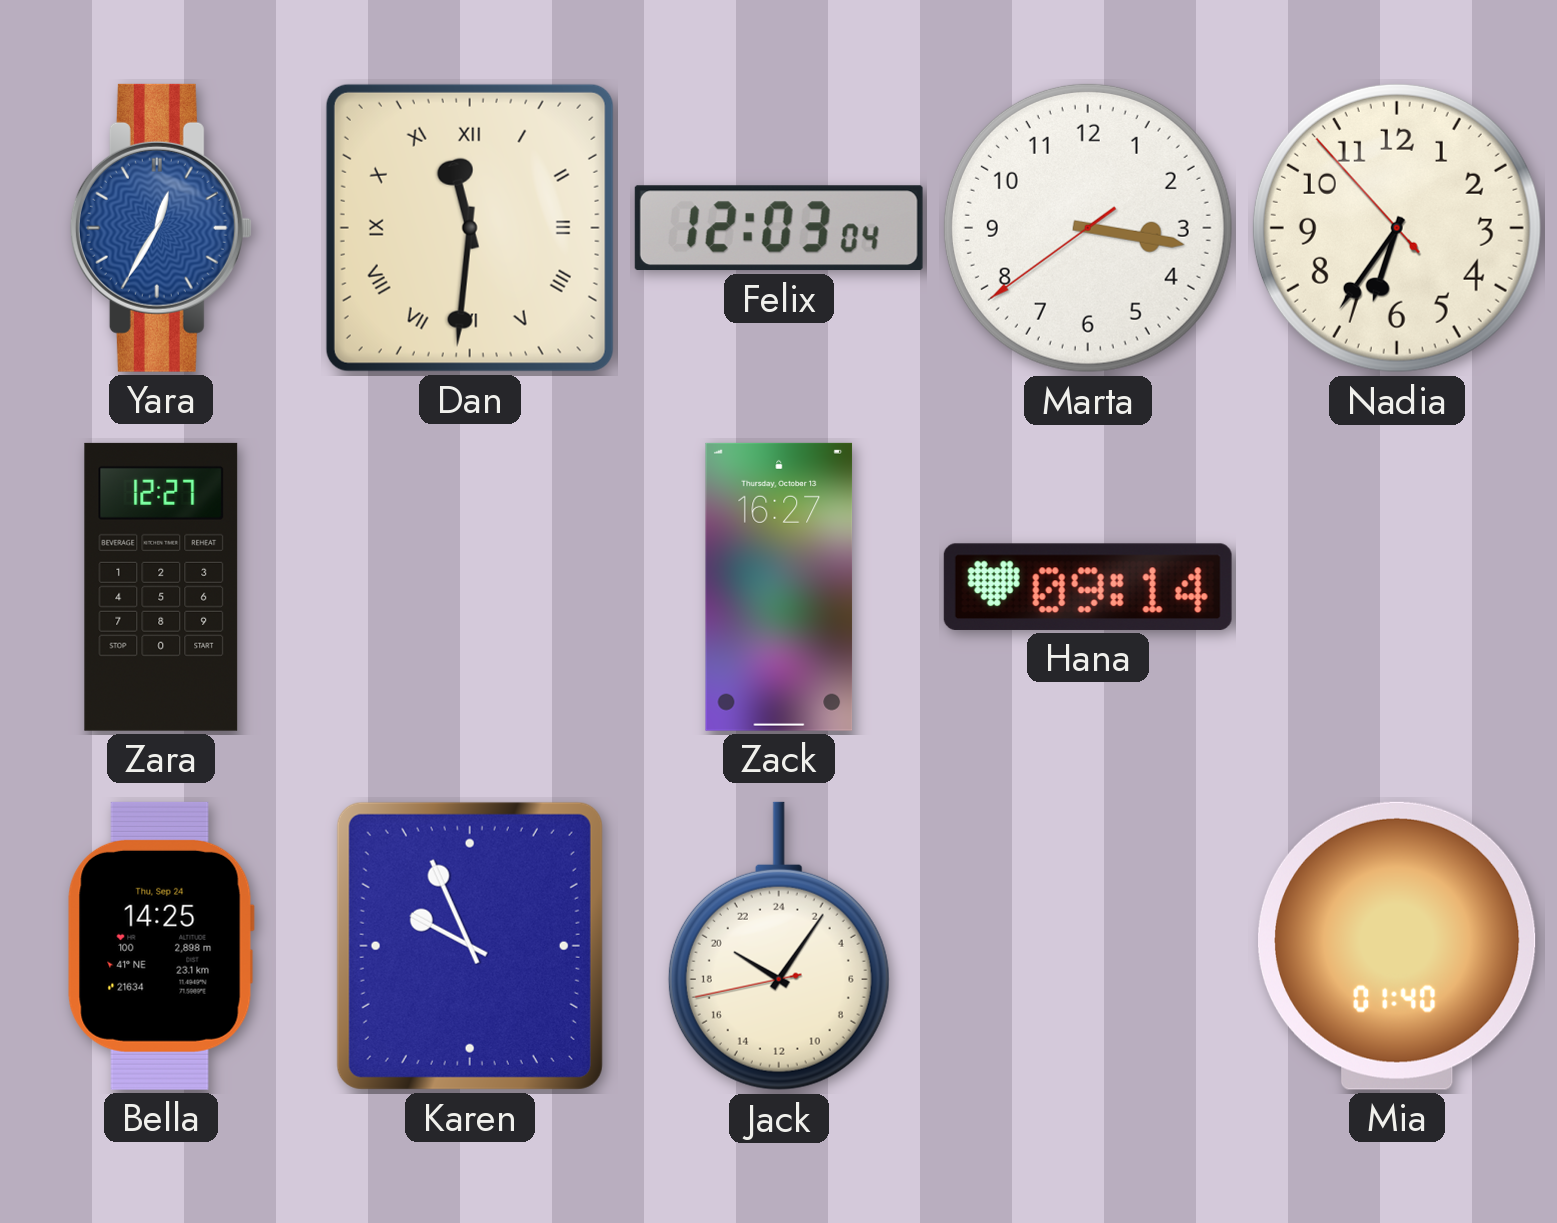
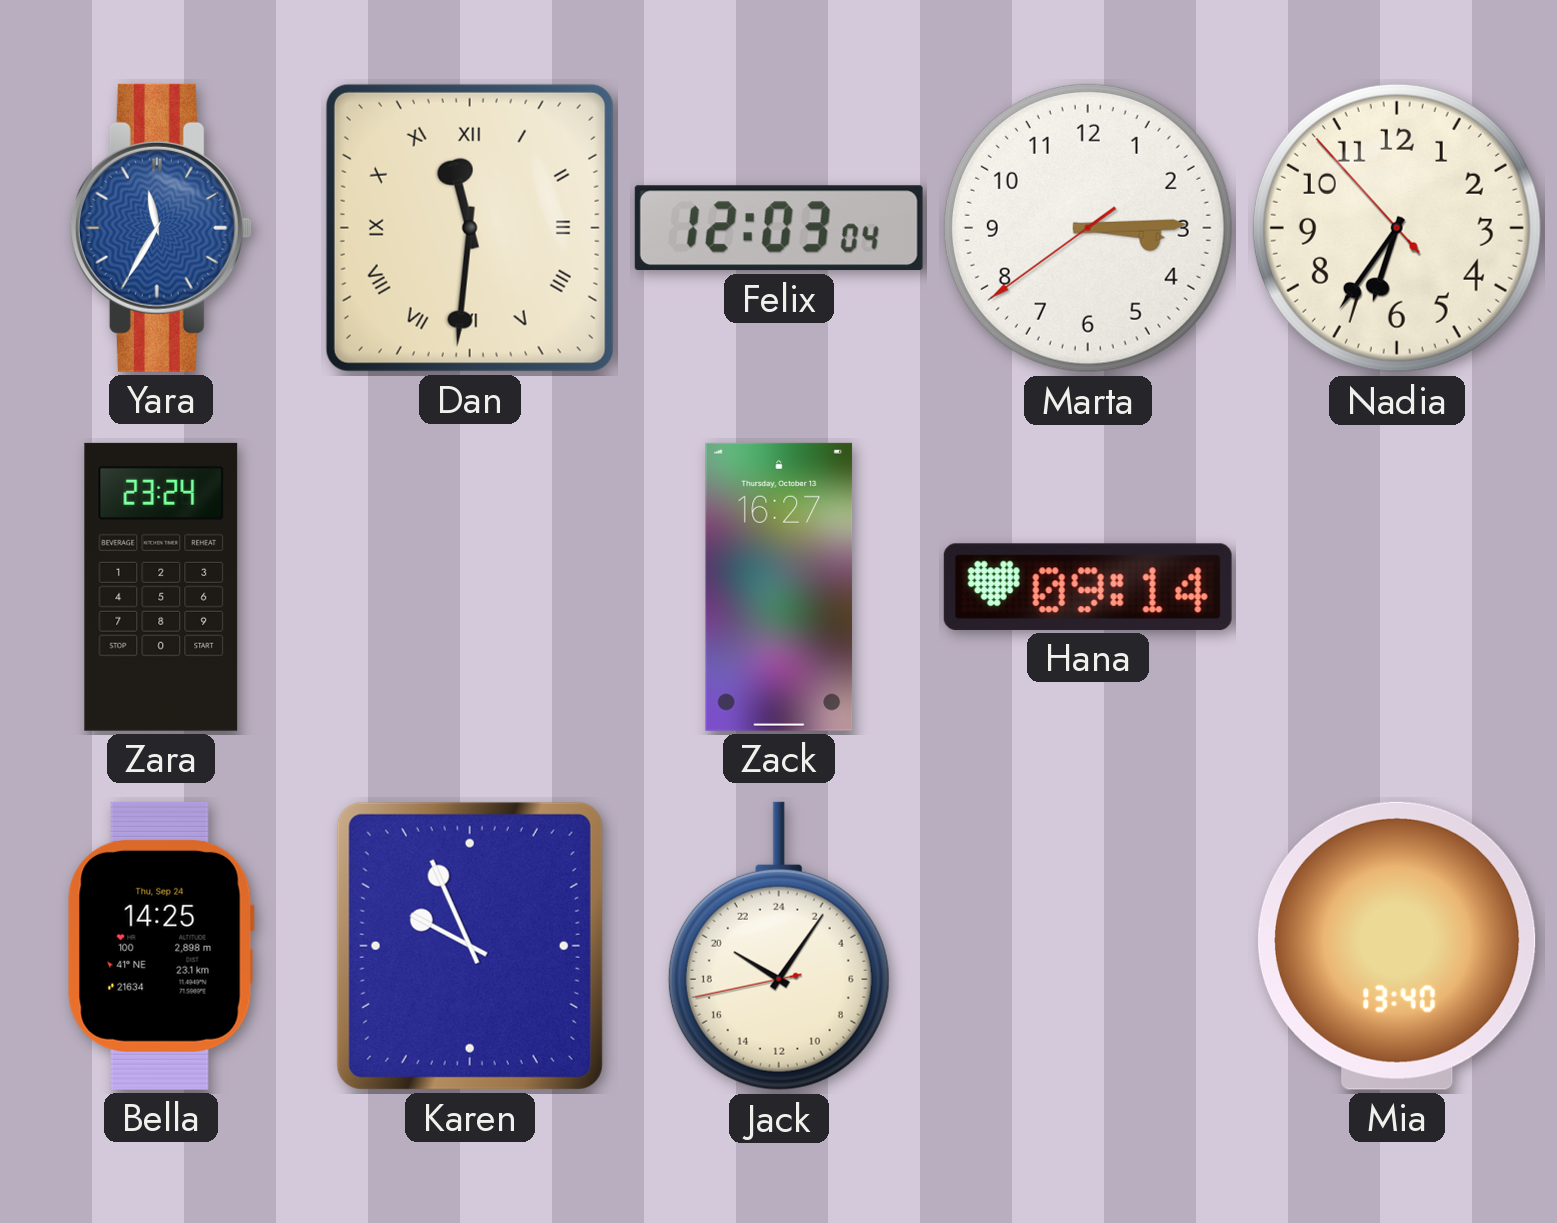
Yara: 12:35 -> 11:35 (161, 228)
Marta: 3:16 -> 3:14 (1088, 228)
Zara: 12:27 -> 23:24 (161, 587)
Mia: 01:40 -> 13:40 (1398, 946)
